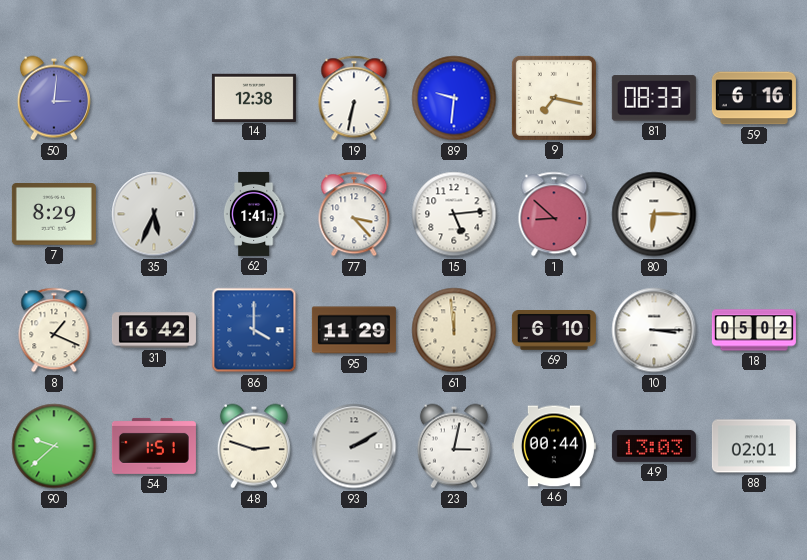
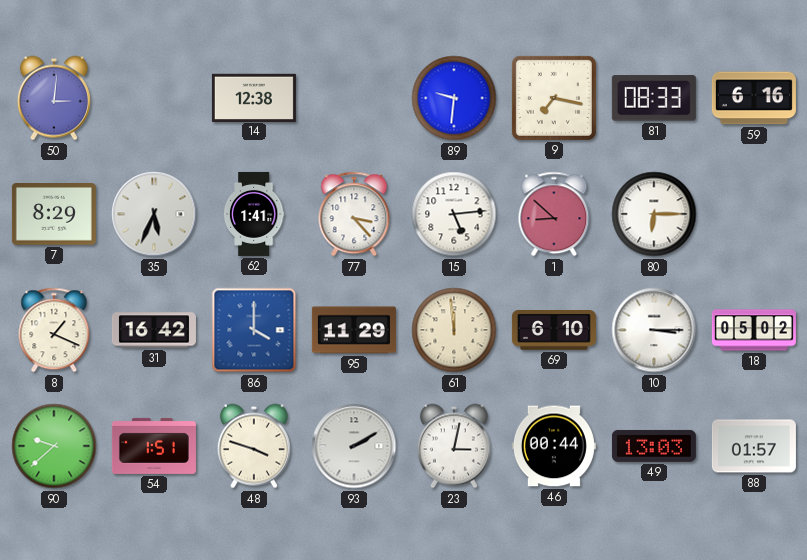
19: 6:32 -> none (354, 98)
48: 2:48 -> 3:48 (254, 446)
88: 02:01 -> 01:57 (754, 446)
